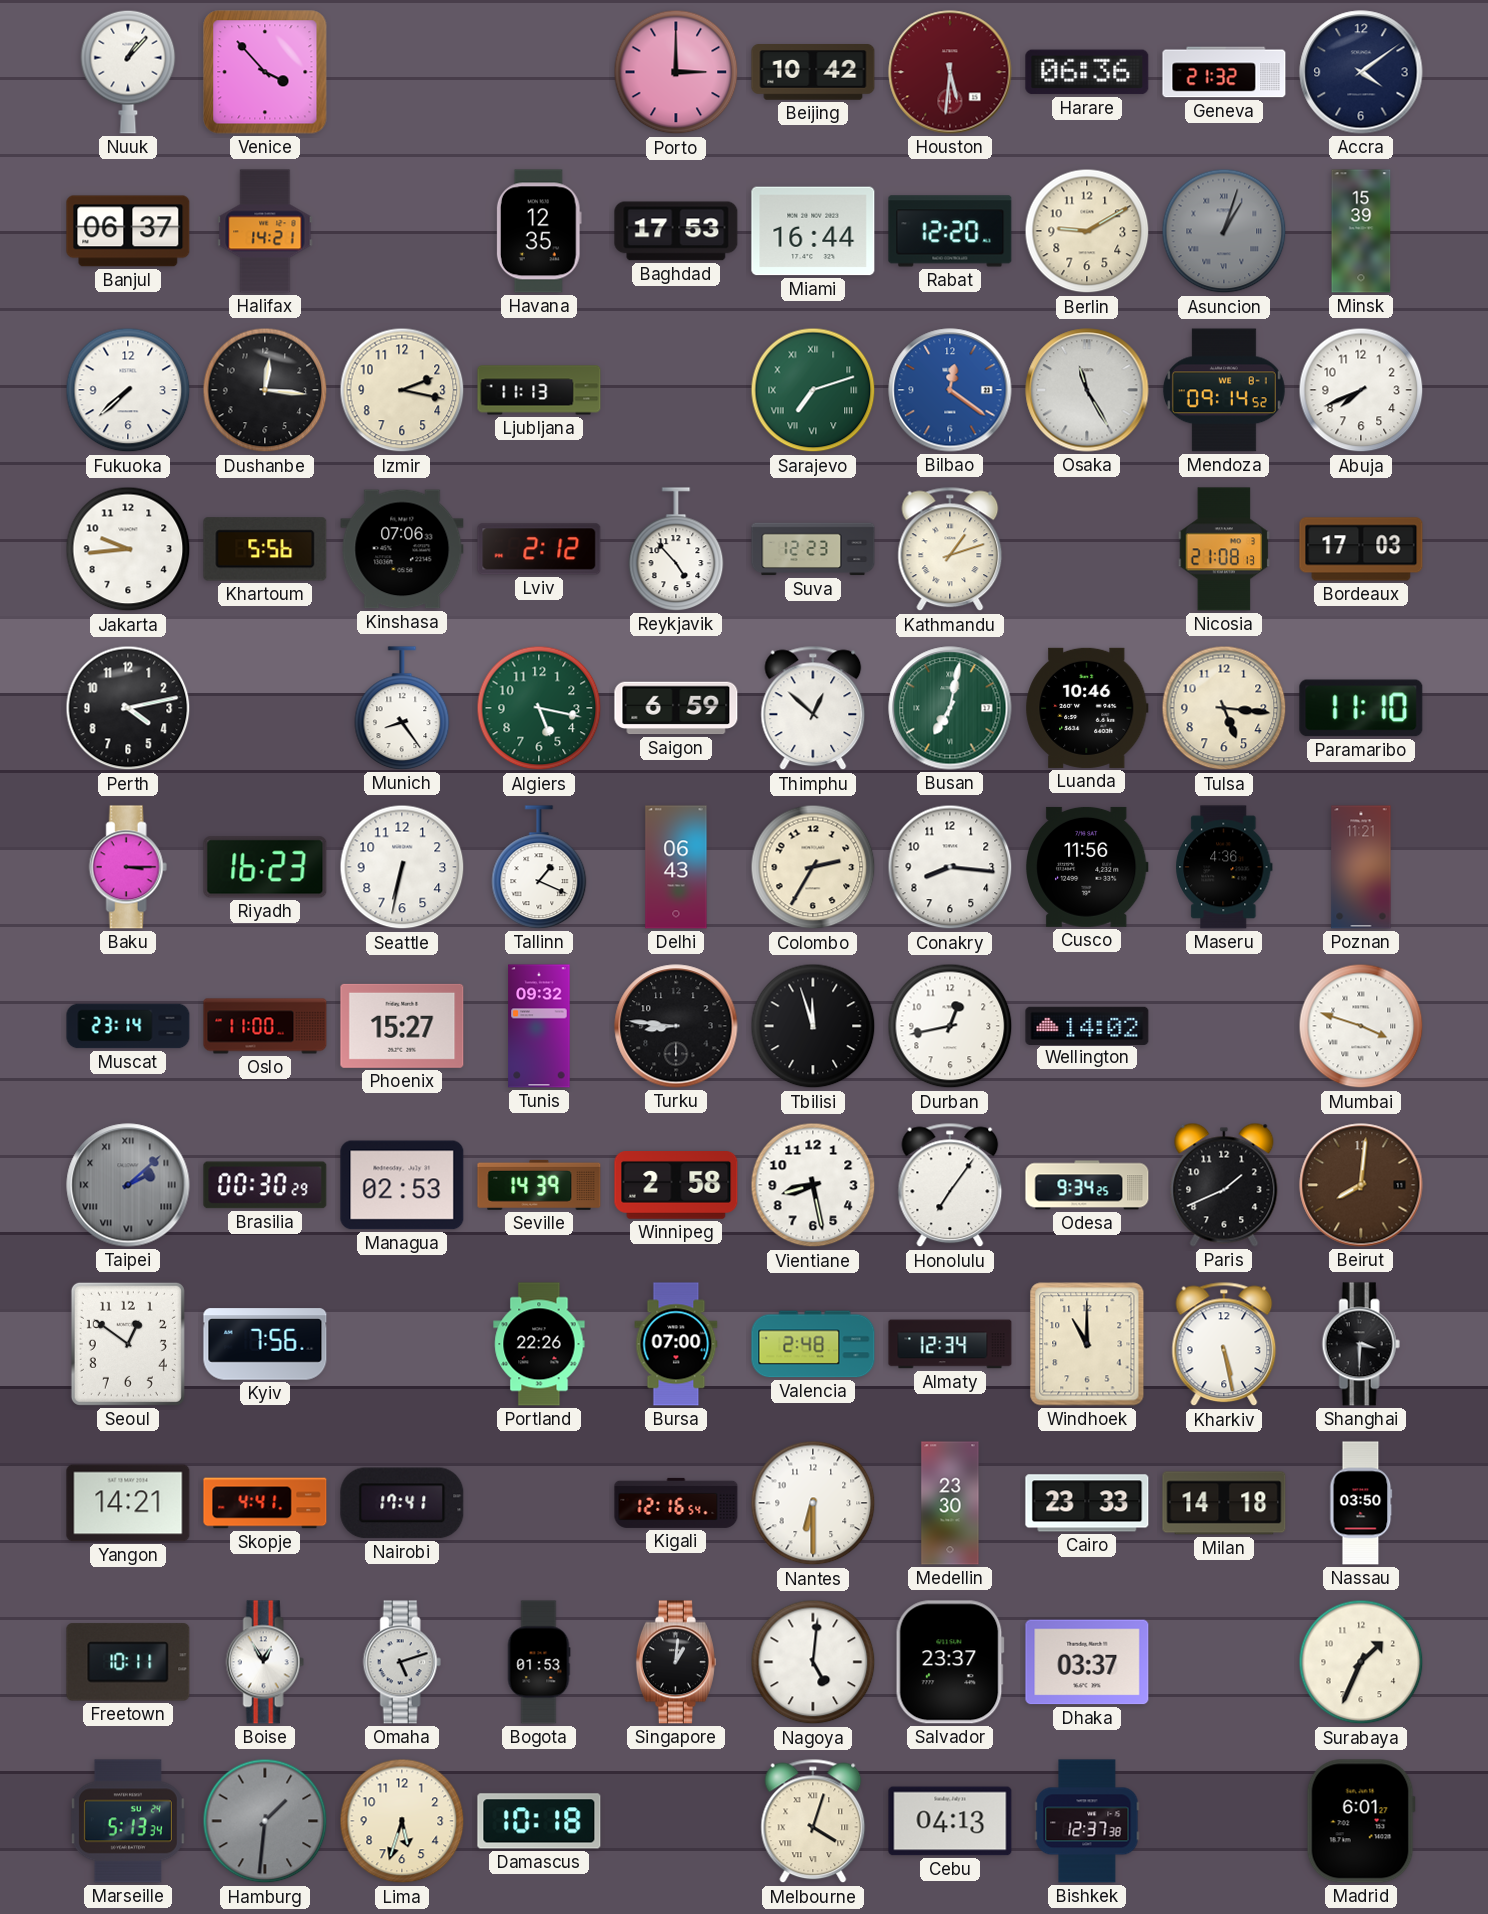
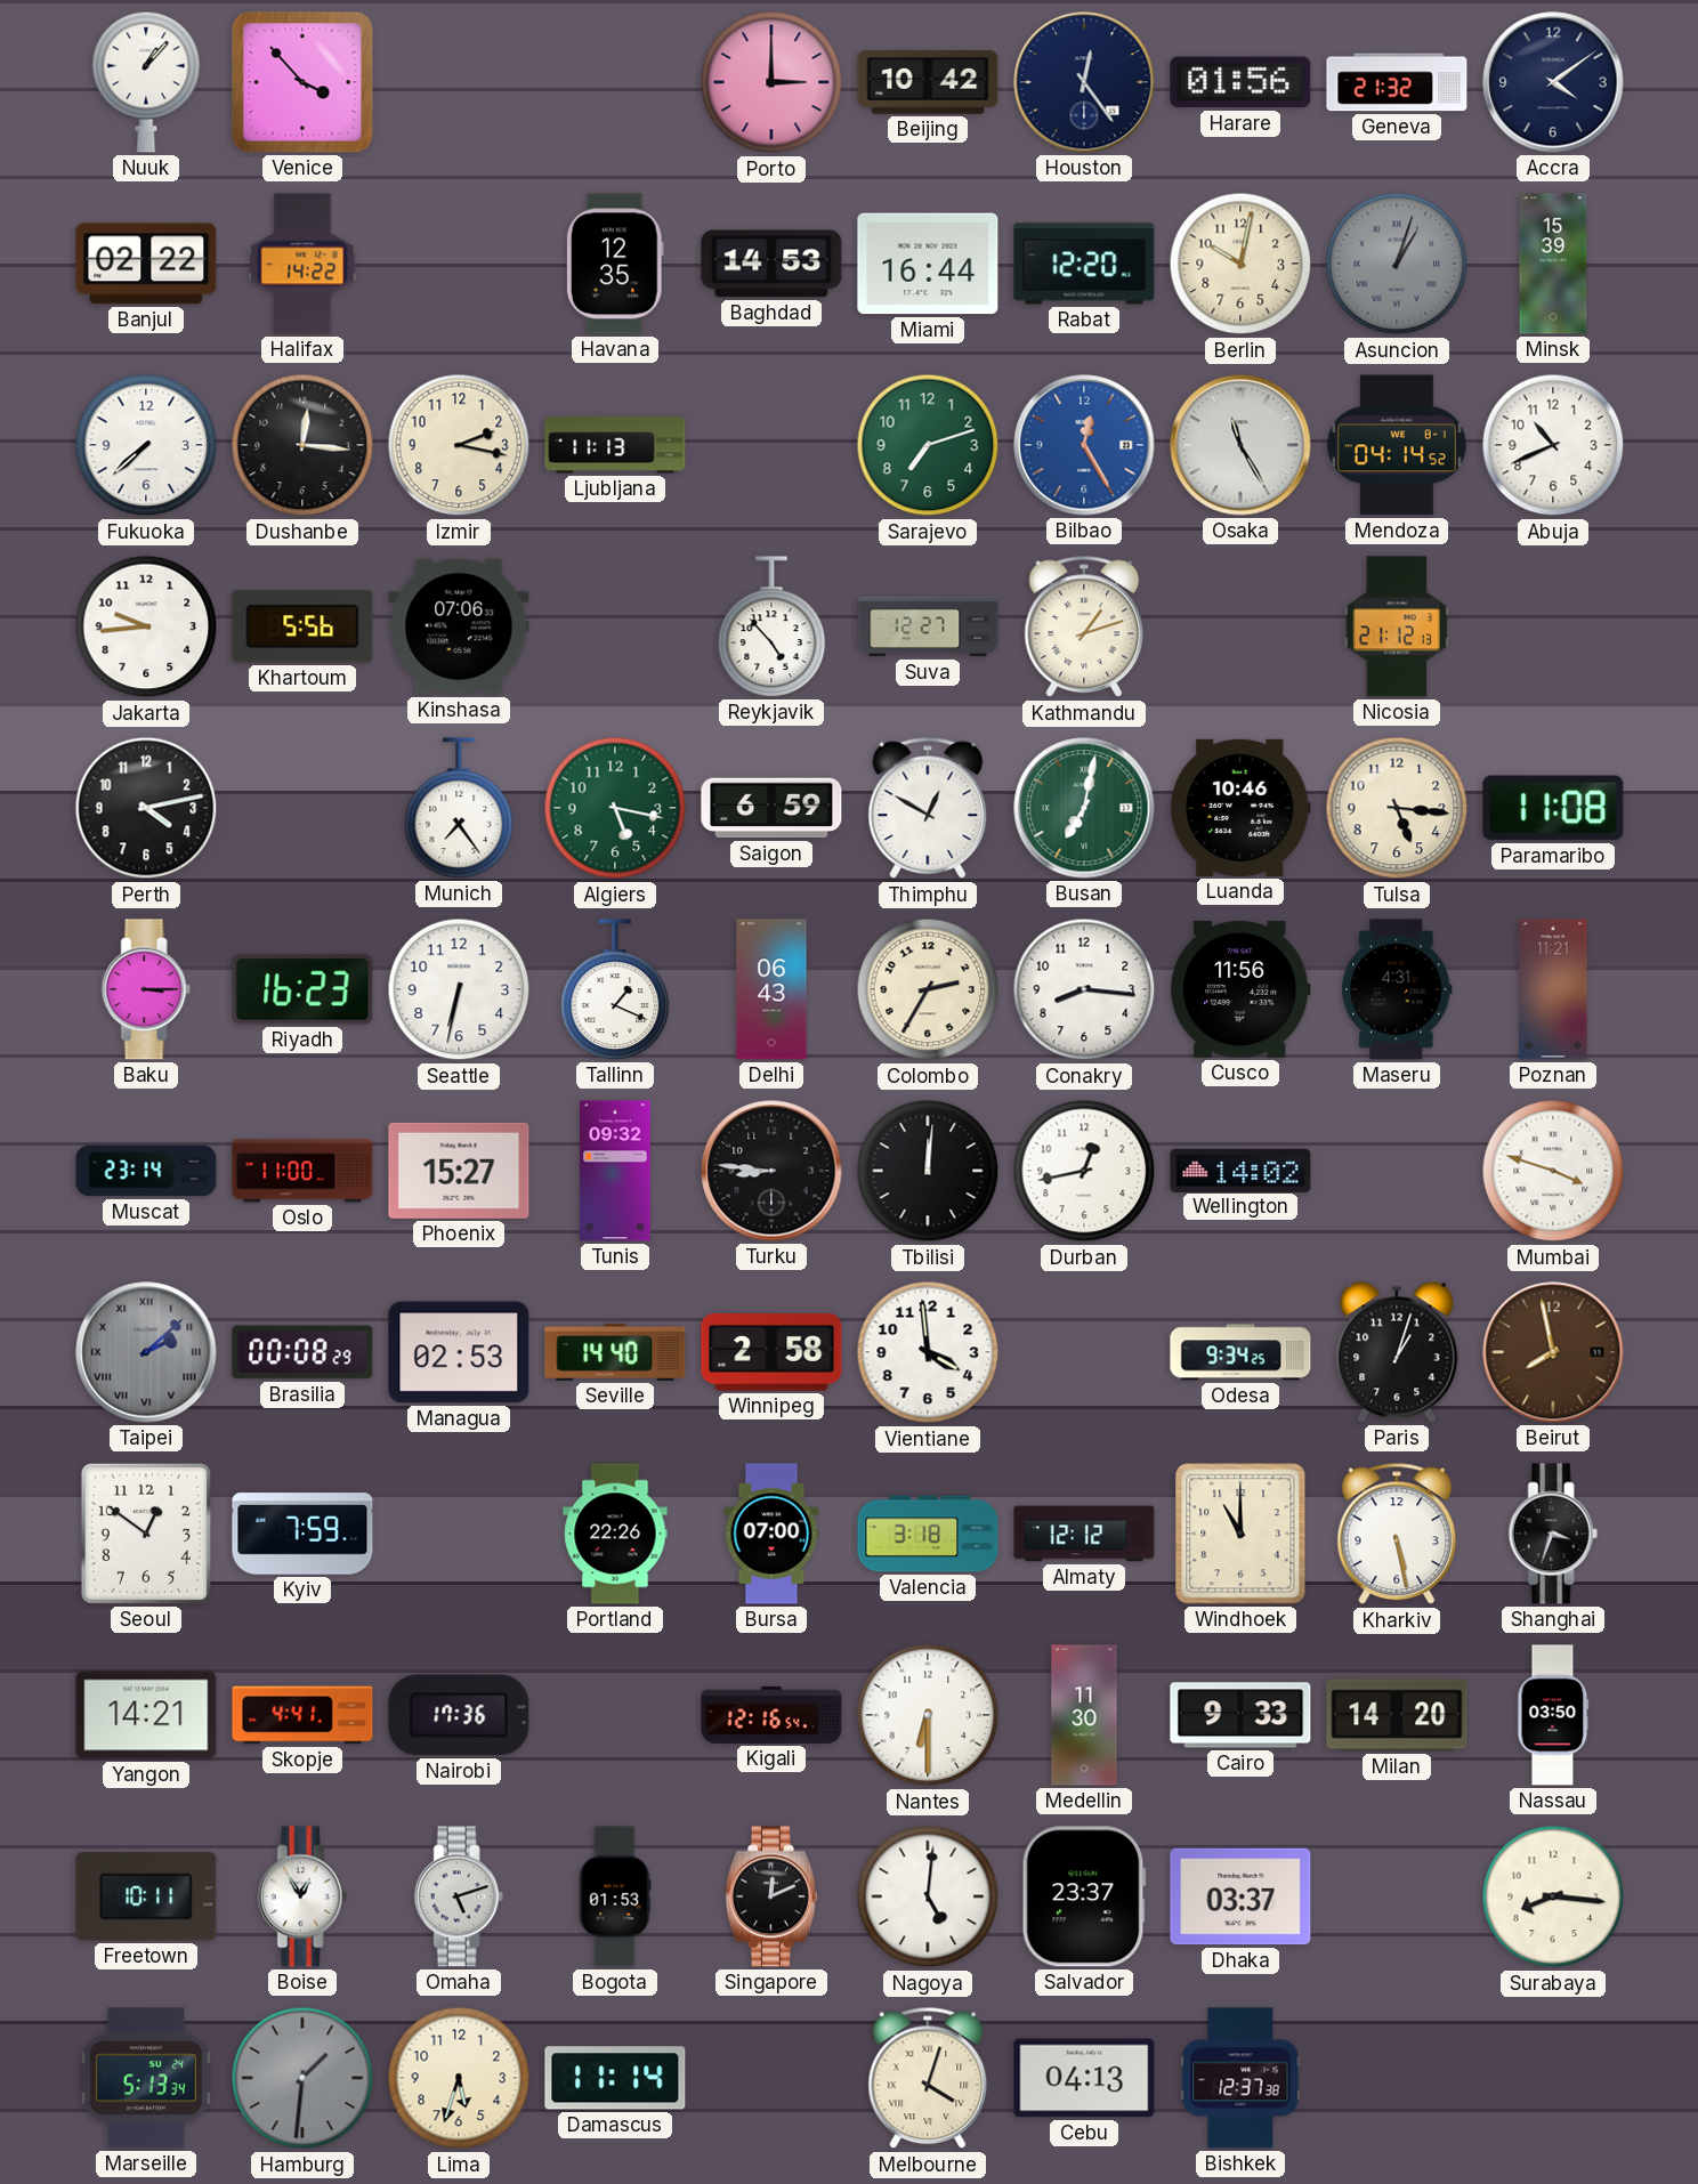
Houston: 5:31 -> 12:24 (1084, 82)
Houston dial: burgundy -> navy (1084, 82)
Harare: 06:36 -> 01:56 (1240, 82)
Banjul: 06:37 -> 02:22 (146, 264)
Halifax: 14:21 -> 14:22 (302, 264)
Baghdad: 17:53 -> 14:53 (771, 264)
Berlin: 9:10 -> 10:02 (1240, 264)
Sarajevo numerals: Roman -> Arabic (928, 445)
Bilbao: 12:21 -> 12:25 (1084, 445)
Mendoza: 09:14 -> 04:14 (1397, 445)
Abuja: 7:41 -> 10:41 (1553, 445)
Lviv: 2:12 -> none (539, 549)
Suva: 12:23 -> 12:27 (928, 626)
Nicosia: 21:08 -> 21:12 (1397, 626)
Bordeaux: 17:03 -> none (1361, 549)
Munich: 8:24 -> 7:24 (459, 808)
Thimphu: 12:52 -> 12:50 (928, 808)
Paramaribo: 11:10 -> 11:08 (1553, 808)
Maseru: 4:36 -> 4:31 (1397, 989)
Tbilisi: 11:57 -> 12:01 (928, 1171)
Brasilia: 00:30 -> 00:08 (302, 1352)
Seville: 14:39 -> 14:40 (615, 1352)
Vientiane: 8:28 -> 3:59 (928, 1352)
Honolulu: 7:06 -> none (950, 1185)
Paris: 1:41 -> 1:03 (1397, 1352)
Beirut: 8:01 -> 7:58 (1553, 1352)
Kyiv: 7:56 -> 7:59 (302, 1534)
Valencia: 2:48 -> 3:18 (928, 1534)
Almaty: 12:34 -> 12:12 (1084, 1534)
Shanghai: 3:30 -> 3:33 (1553, 1534)
Nairobi: 17:41 -> 17:36 (459, 1715)
Medellin: 23:30 -> 11:30 (1084, 1715)
Cairo: 23:33 -> 9:33 (1240, 1715)
Milan: 14:18 -> 14:20 (1397, 1715)
Singapore: 1:01 -> 12:11 (771, 1896)
Surabaya: 1:34 -> 8:16 (1553, 1896)
Damascus: 10:18 -> 11:14 (615, 2078)
Madrid: 6:01 -> none (1361, 1821)
